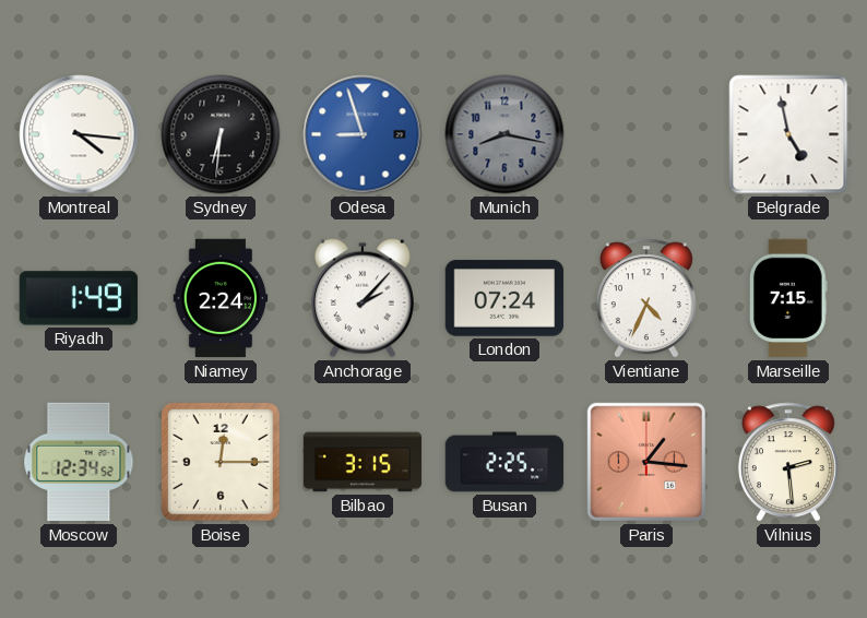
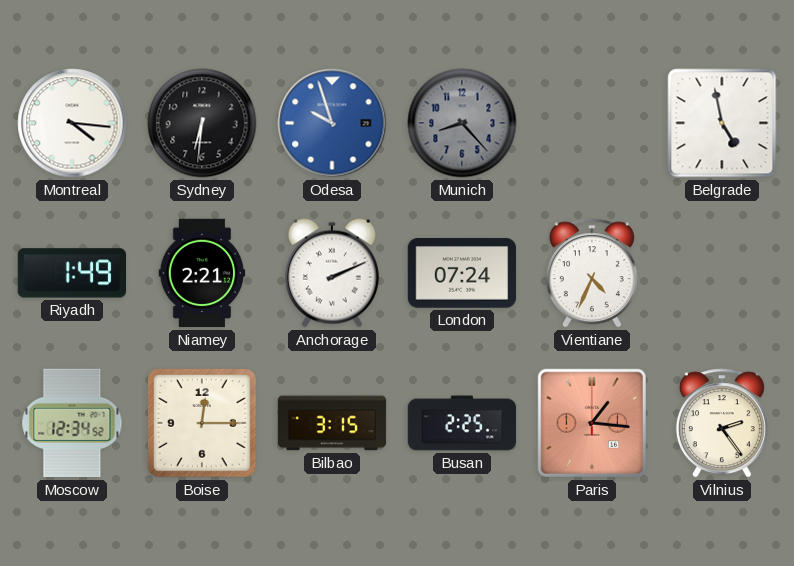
Odesa: 8:57 -> 9:57 (332, 123)
Munich: 8:17 -> 8:23 (462, 123)
Niamey: 2:24 -> 2:21 (202, 273)
Anchorage: 2:07 -> 2:11 (332, 273)
Marseille: 7:15 -> none (788, 298)
Vilnius: 2:29 -> 2:24 (722, 423)
